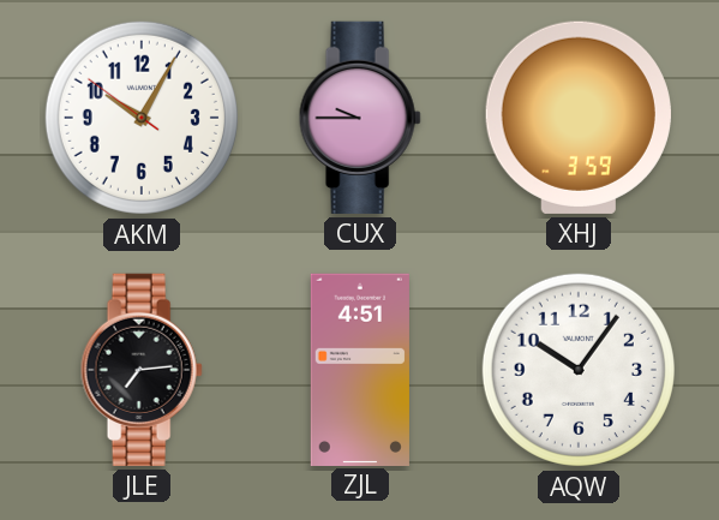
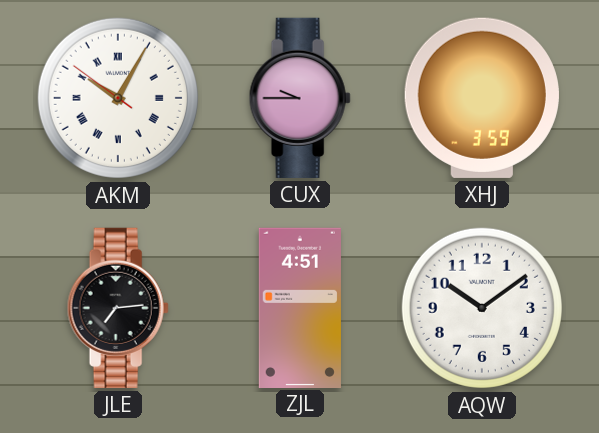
AKM numerals: Arabic -> Roman (118, 98)
AQW: 10:06 -> 10:09 (482, 308)
